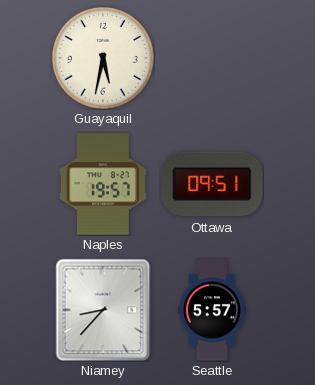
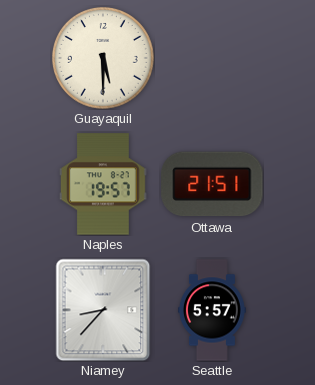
Guayaquil: 5:32 -> 5:30 (104, 59)
Ottawa: 09:51 -> 21:51 (212, 184)
